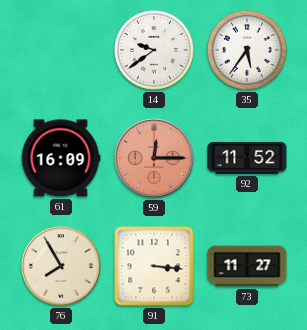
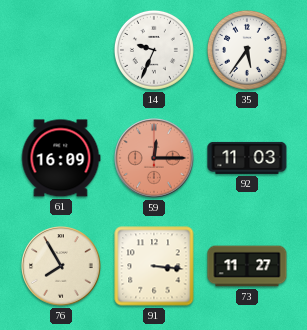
14: 9:39 -> 9:34 (154, 50)
92: 11:52 -> 11:03 (247, 158)
